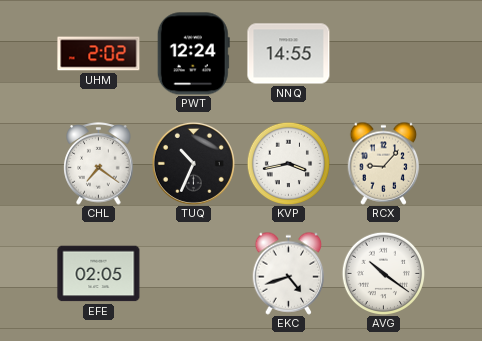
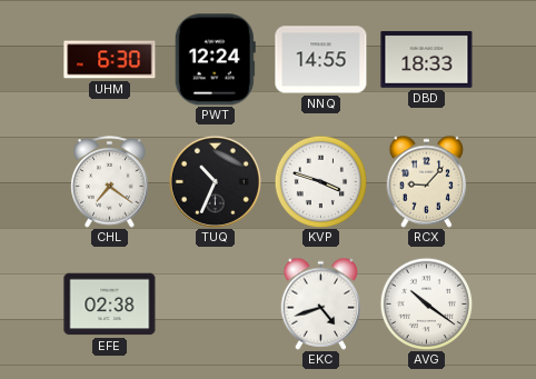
UHM: 2:02 -> 6:30 (110, 60)
DBD: none -> 18:33 (427, 59)
KVP: 3:43 -> 3:48 (320, 181)
EFE: 02:05 -> 02:38 (110, 305)
